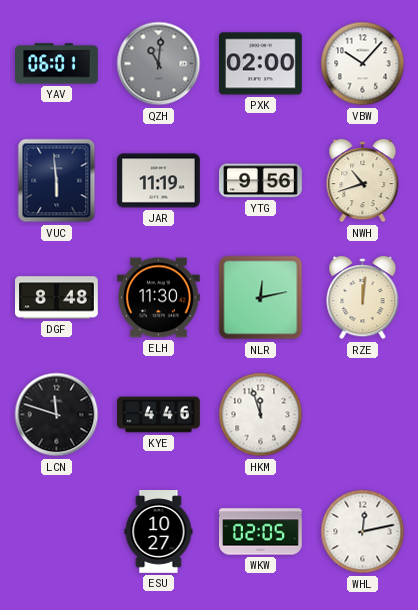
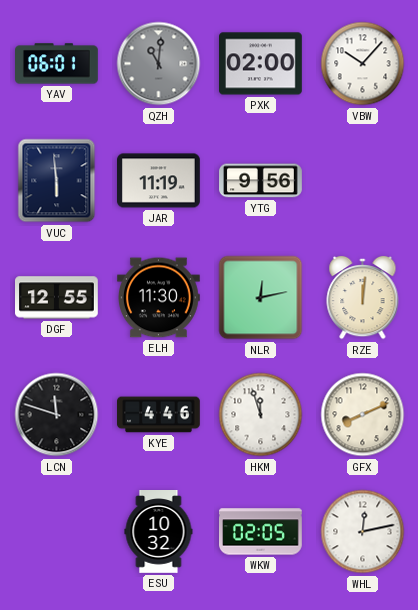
NWH: 10:42 -> none (363, 181)
DGF: 8:48 -> 12:55 (57, 298)
GFX: none -> 8:11 (363, 415)
ESU: 10:27 -> 10:32 (159, 532)
